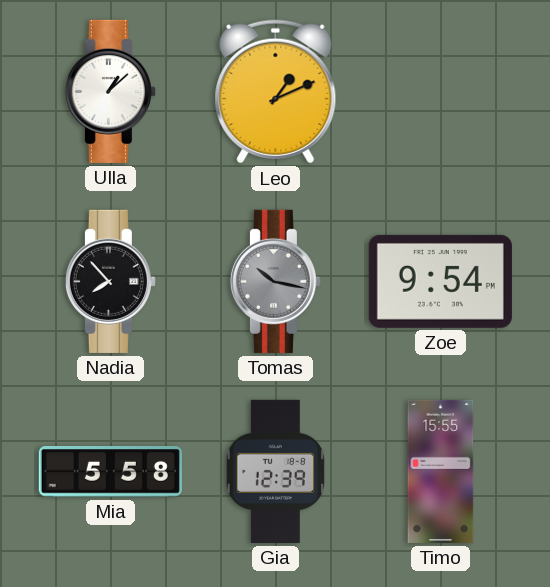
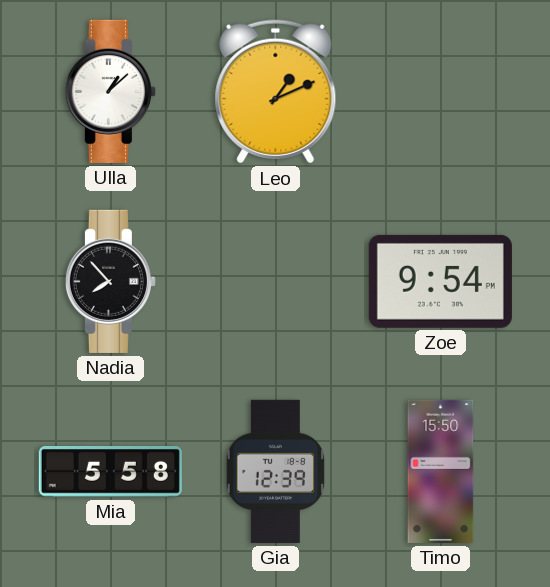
Tomas: 10:17 -> none (275, 281)
Timo: 15:55 -> 15:50 (441, 471)
